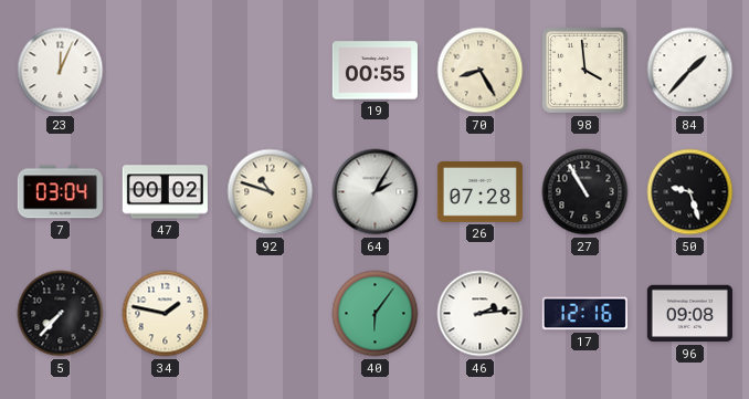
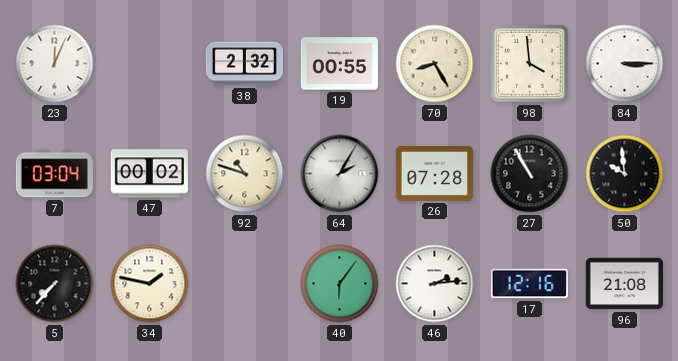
38: none -> 2:32 (244, 64)
84: 1:37 -> 3:15 (625, 64)
50: 9:27 -> 9:59 (625, 174)
96: 09:08 -> 21:08 (624, 284)
